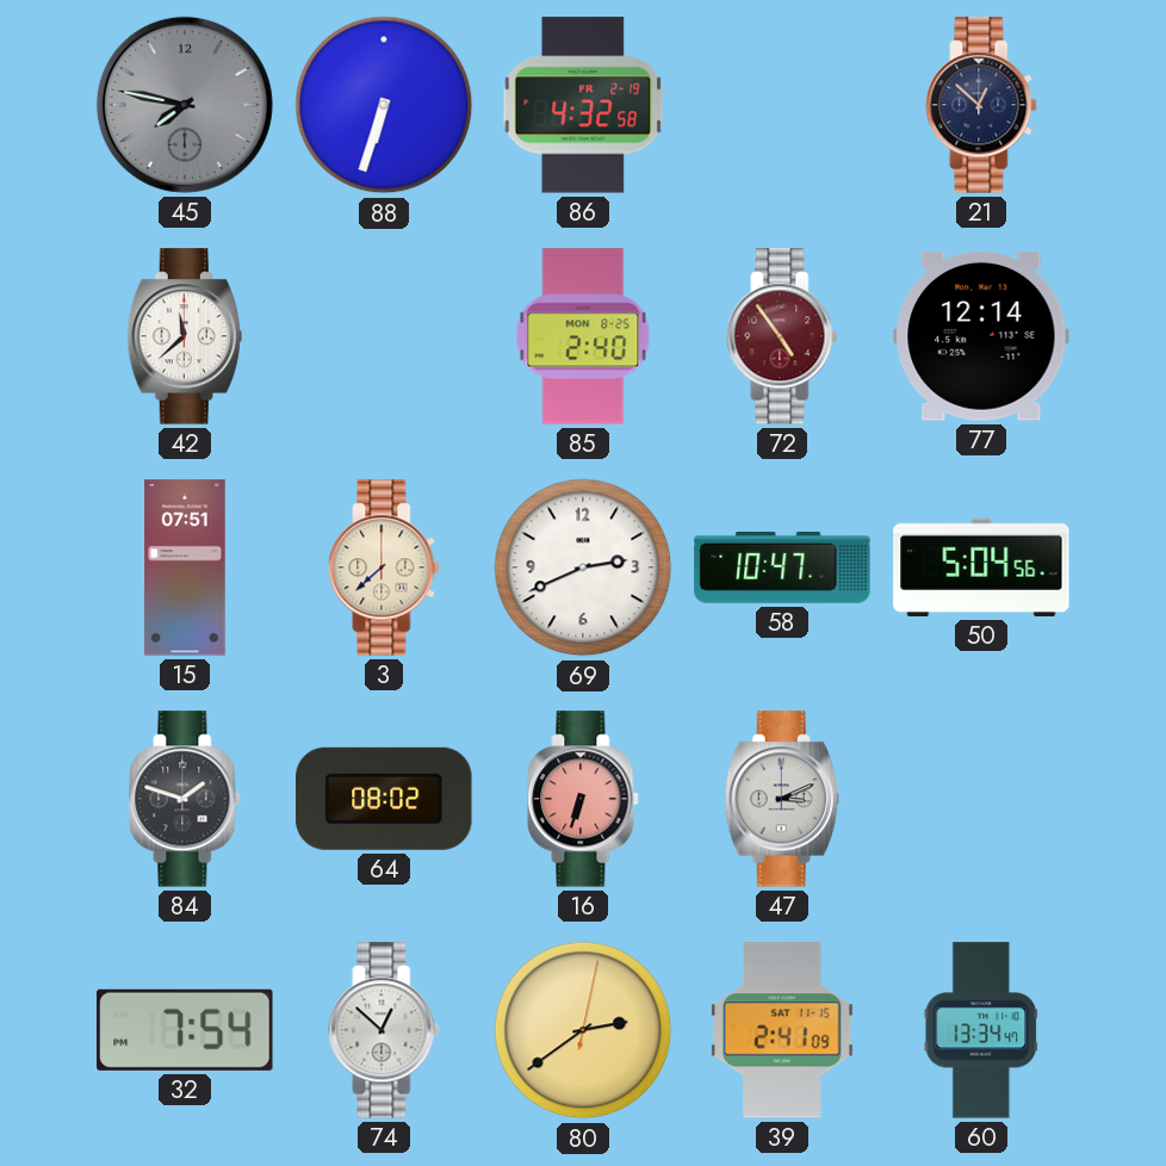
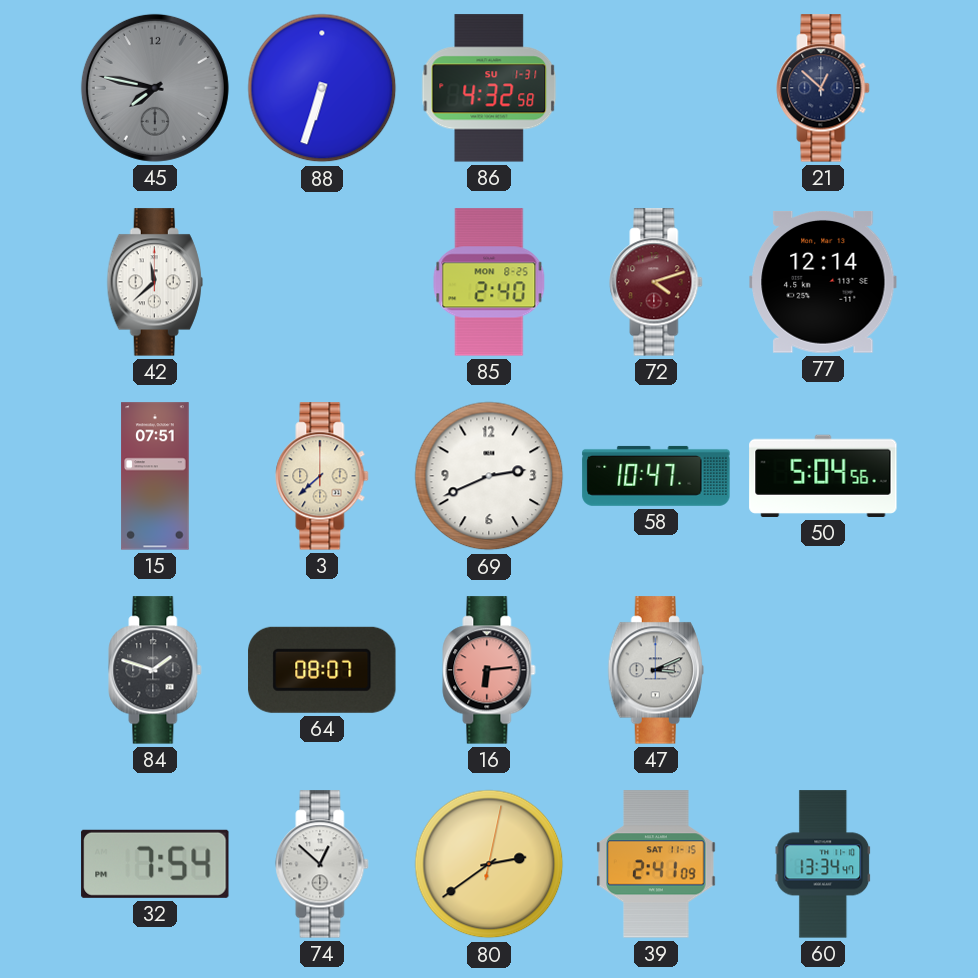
86 date: FR 2-19 -> SU 1-31 (489, 88)
72: 4:54 -> 4:12 (656, 282)
64: 08:02 -> 08:07 (322, 670)
16: 6:33 -> 6:14 (489, 670)
